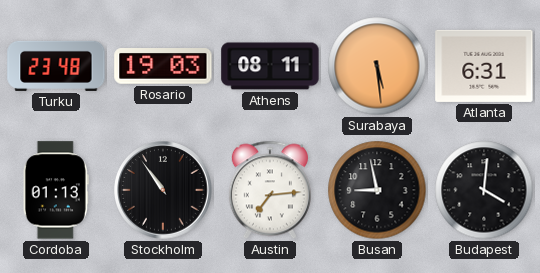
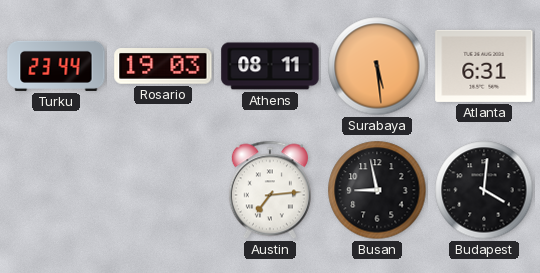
Turku: 23:48 -> 23:44 (56, 66)
Cordoba: 01:13 -> none (56, 190)
Stockholm: 10:54 -> none (163, 190)
